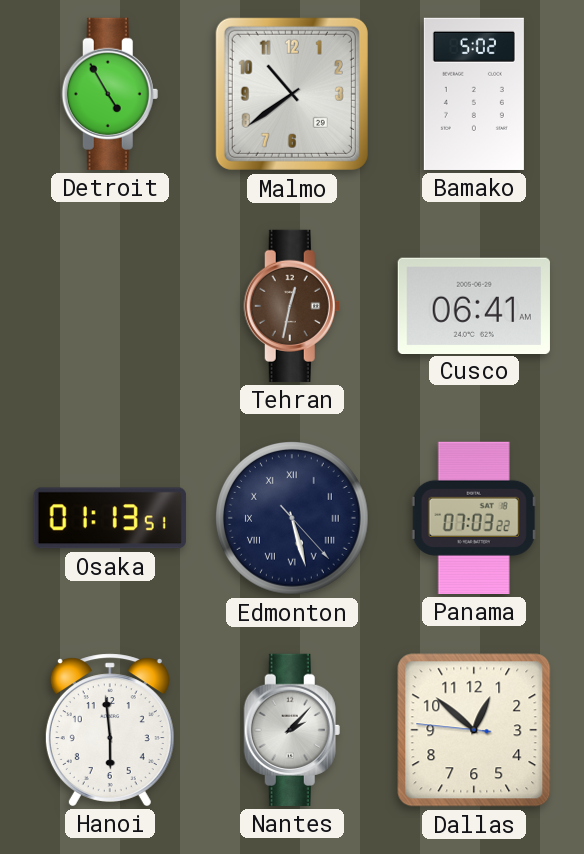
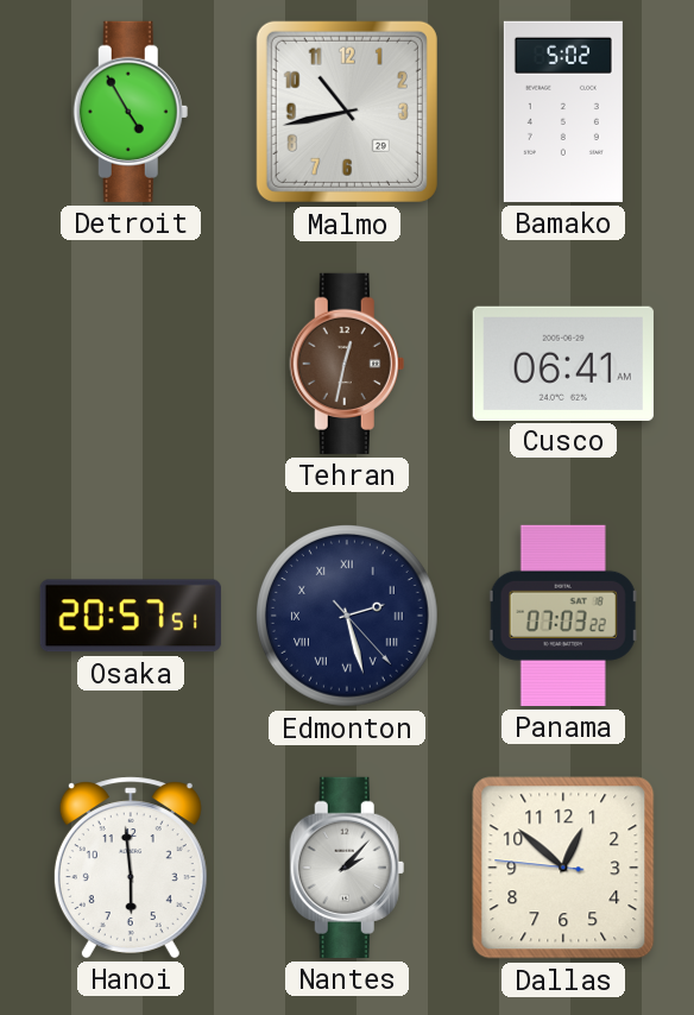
Malmo: 10:39 -> 10:43 (347, 112)
Osaka: 01:13 -> 20:57 (131, 616)
Edmonton: 5:27 -> 2:27 (348, 617)
